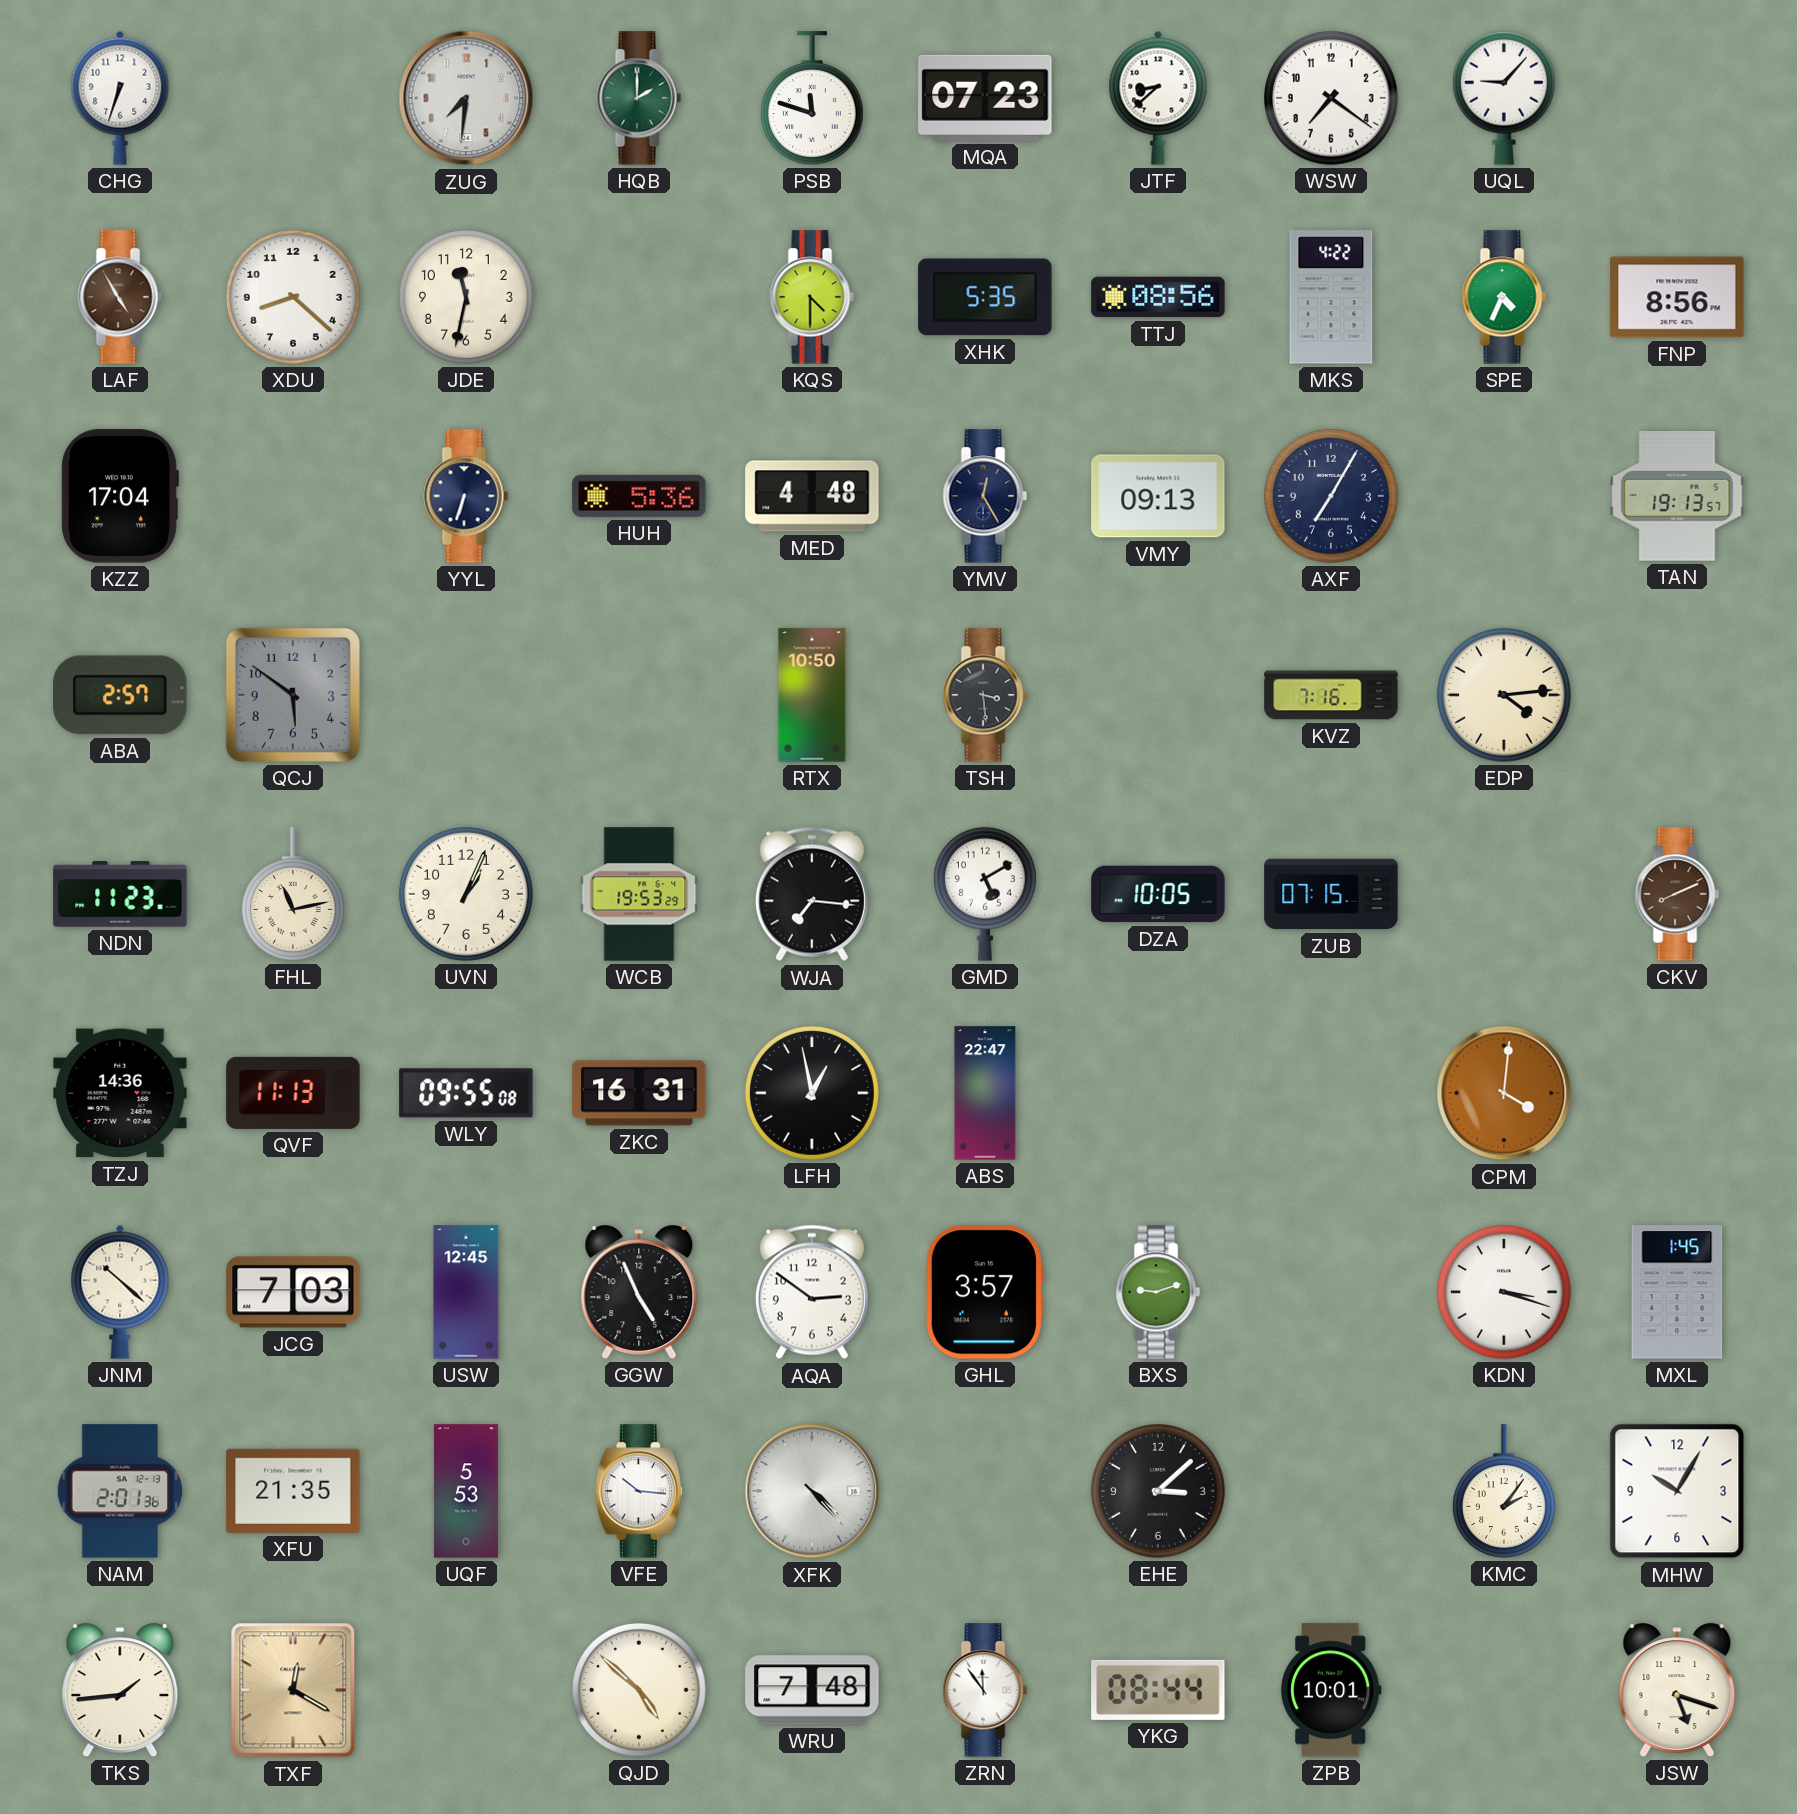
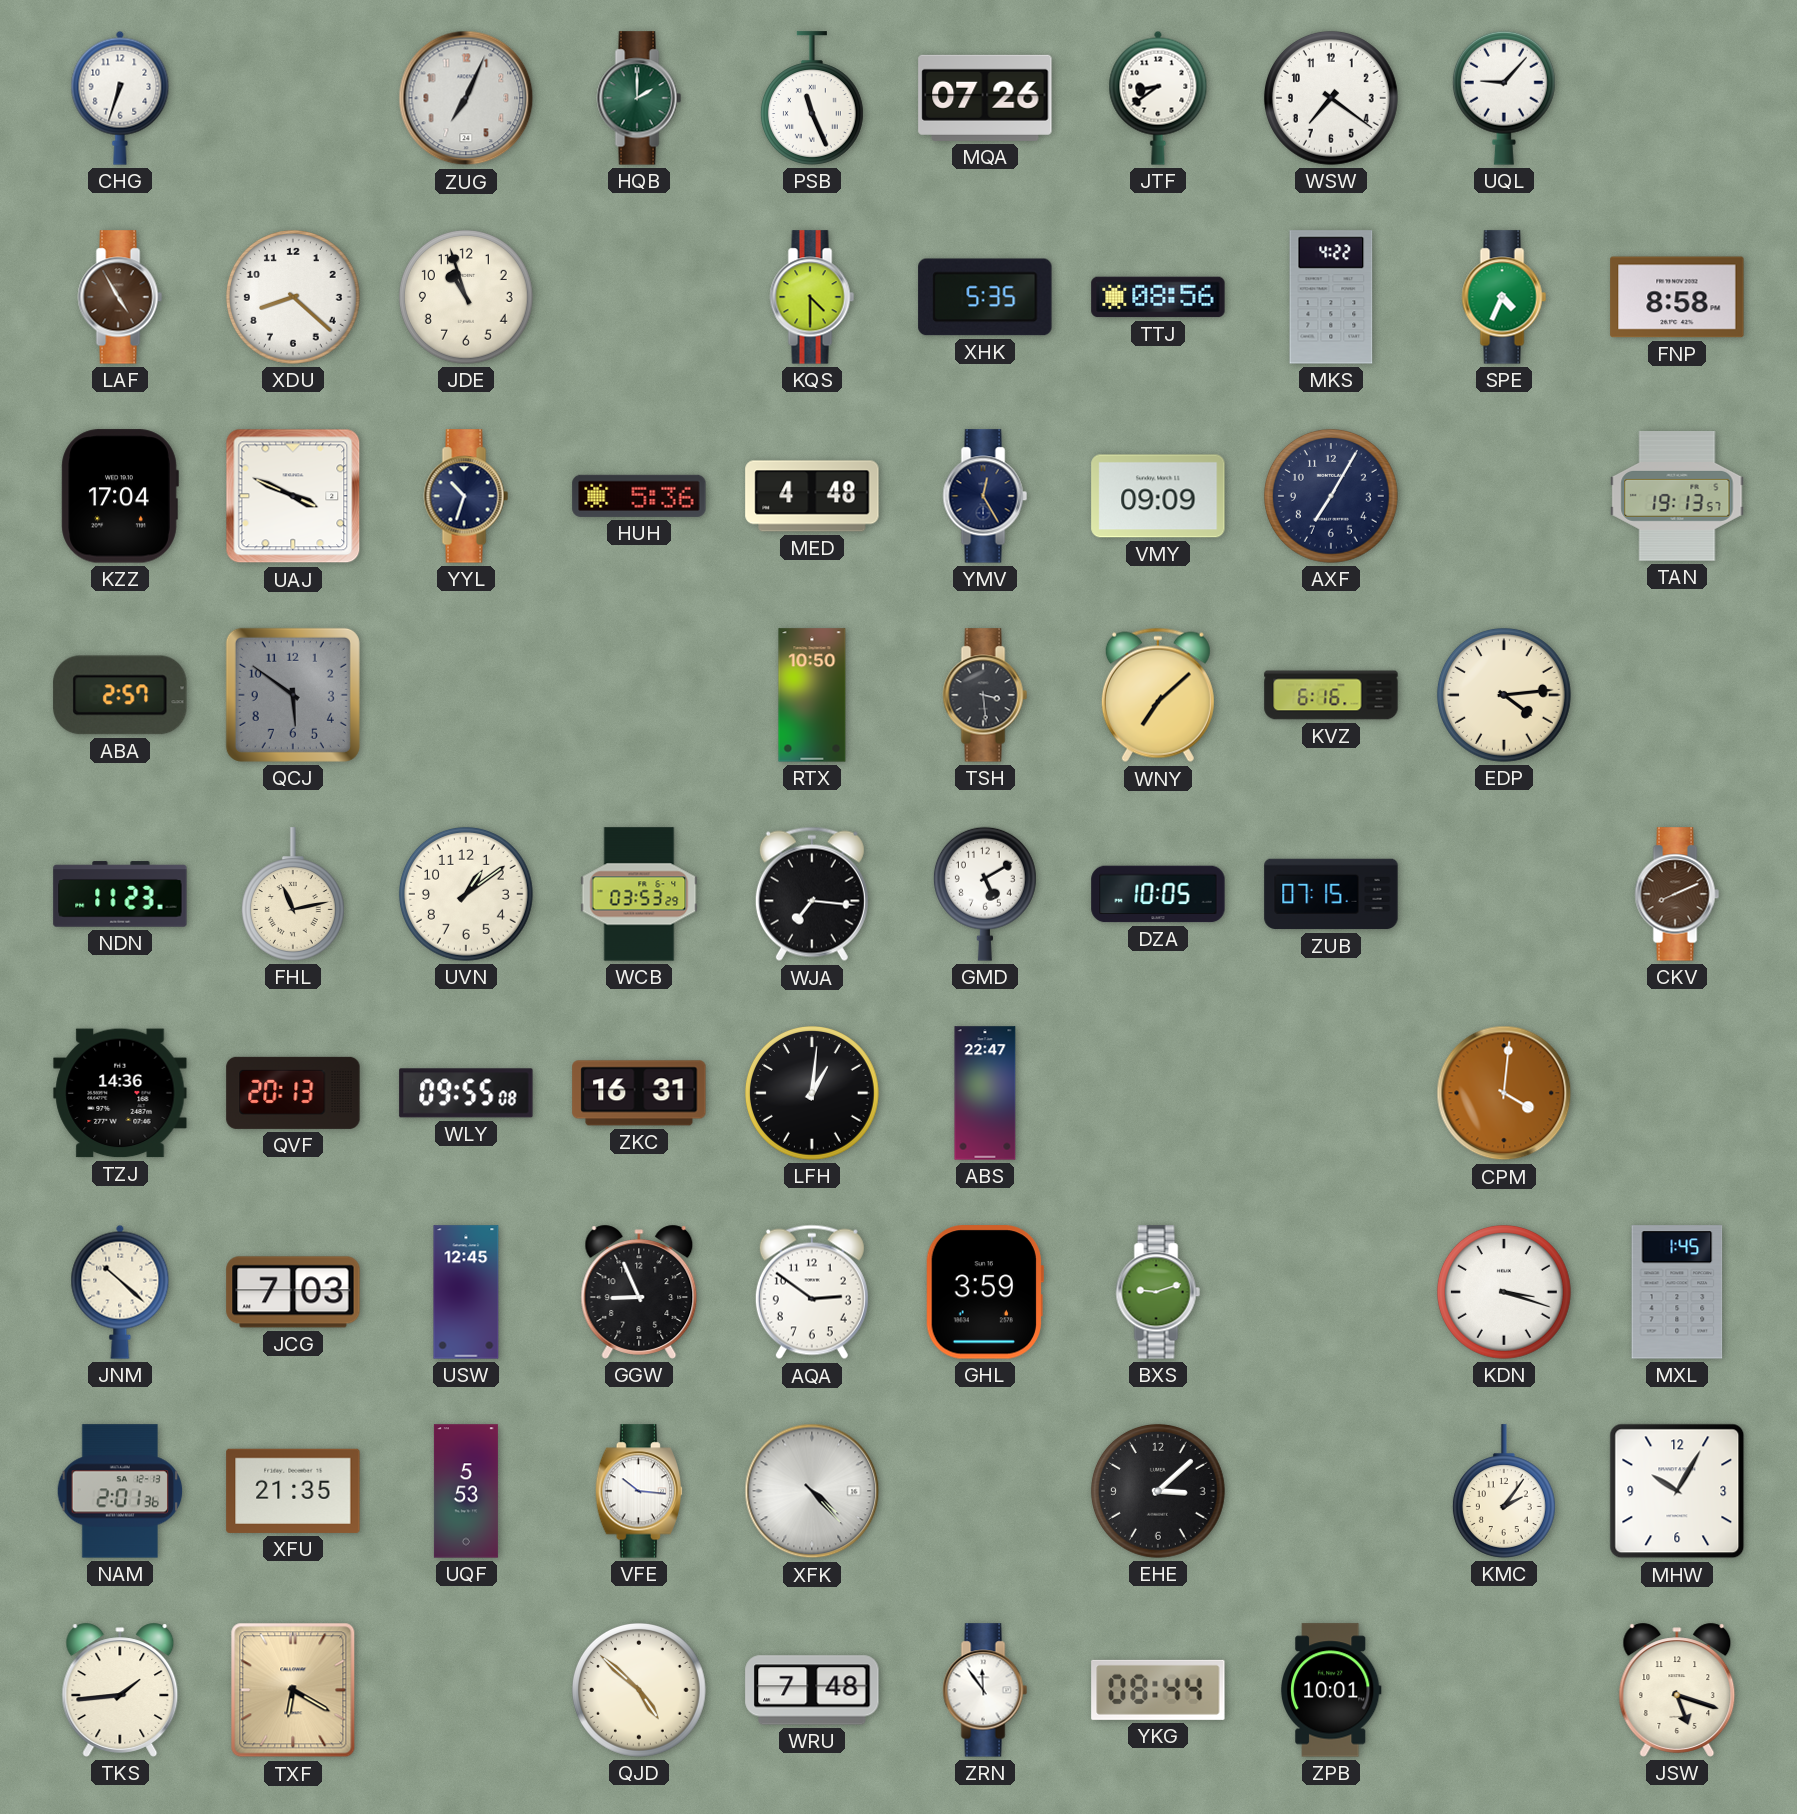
ZUG: 7:31 -> 7:04 (466, 98)
PSB: 11:48 -> 11:26 (812, 98)
MQA: 07:23 -> 07:26 (985, 98)
JTF: 8:38 -> 8:39 (1158, 98)
JDE: 11:32 -> 10:57 (466, 297)
FNP: 8:56 -> 8:58 (1677, 297)
UAJ: none -> 3:49 (293, 496)
YYL: 6:33 -> 10:33 (466, 496)
VMY: 09:13 -> 09:09 (1158, 496)
WNY: none -> 7:08 (1158, 695)
KVZ: 7:16 -> 6:16 (1331, 695)
UVN: 1:04 -> 1:09 (466, 894)
WCB: 19:53 -> 03:53 (639, 894)
QVF: 11:13 -> 20:13 (293, 1093)
LFH: 12:58 -> 1:01 (812, 1093)
GGW: 4:56 -> 8:56 (639, 1292)
GHL: 3:57 -> 3:59 (984, 1292)
TXF: 12:20 -> 6:20 (293, 1690)
